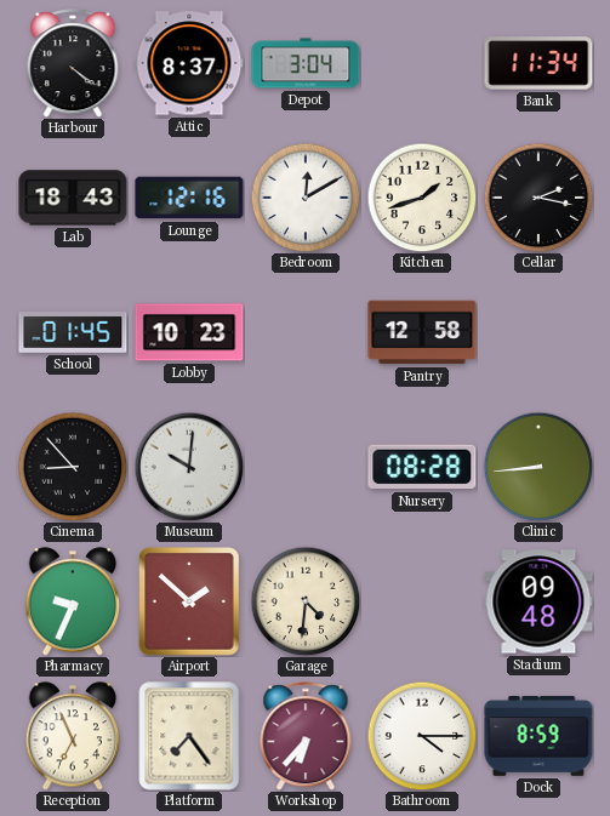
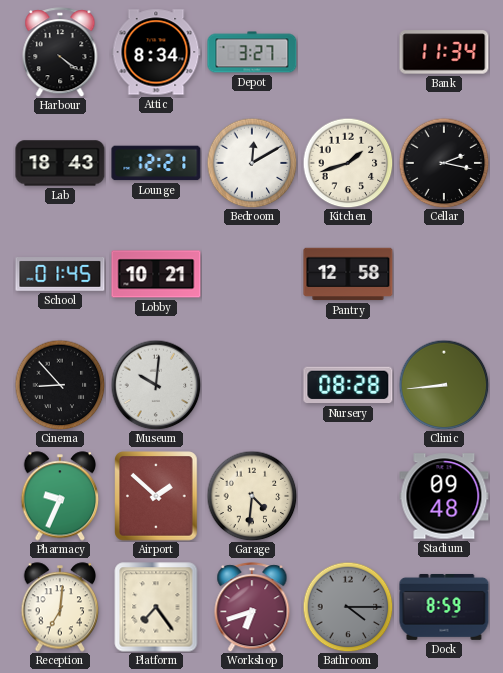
Attic: 8:37 -> 8:34 (156, 52)
Depot: 3:04 -> 3:27 (252, 52)
Lounge: 12:16 -> 12:21 (156, 163)
Lobby: 10:23 -> 10:21 (156, 274)
Reception: 6:56 -> 7:01 (60, 607)
Workshop: 6:37 -> 6:42 (252, 607)
Bathroom dial: white -> grey (348, 607)
